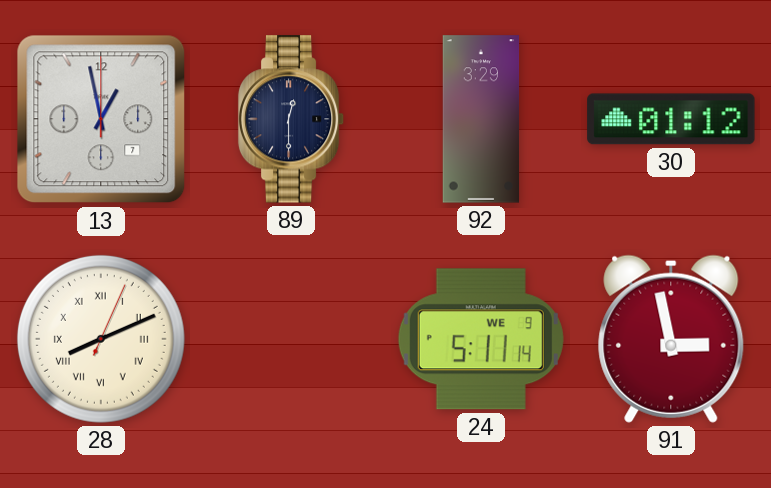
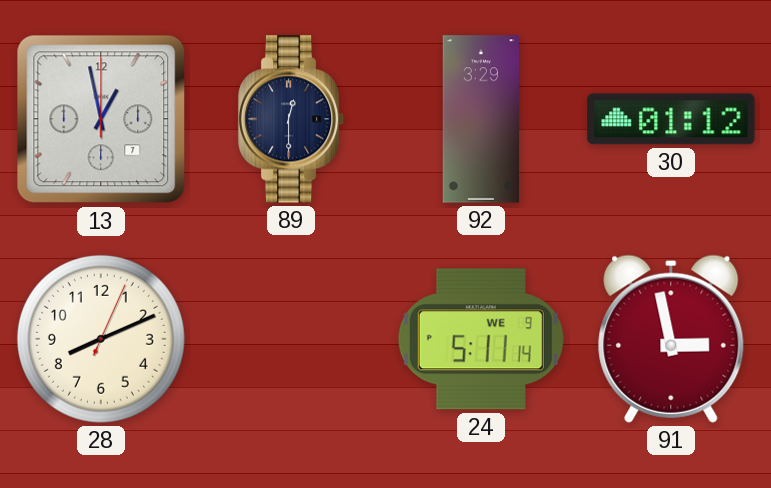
28 numerals: Roman -> Arabic (101, 339)
